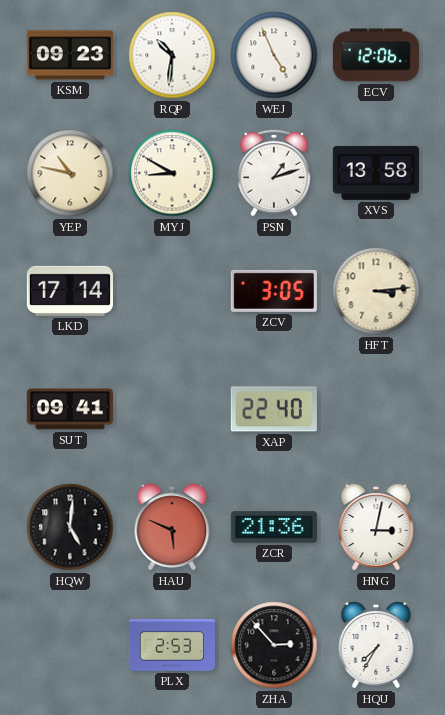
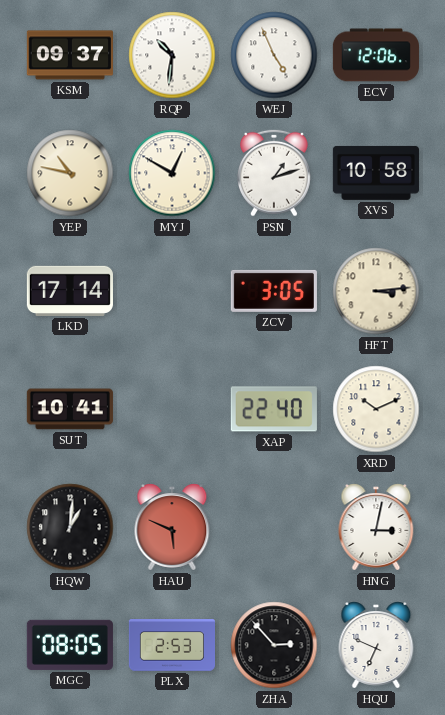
KSM: 09:23 -> 09:37 (70, 55)
MYJ: 8:50 -> 12:50 (172, 173)
XVS: 13:58 -> 10:58 (376, 173)
SUT: 09:41 -> 10:41 (70, 409)
XRD: none -> 10:11 (376, 409)
HQW: 5:01 -> 1:01 (70, 527)
ZCR: 21:36 -> none (274, 527)
MGC: none -> 08:05 (70, 645)
HQU: 7:35 -> 6:49 (376, 645)
